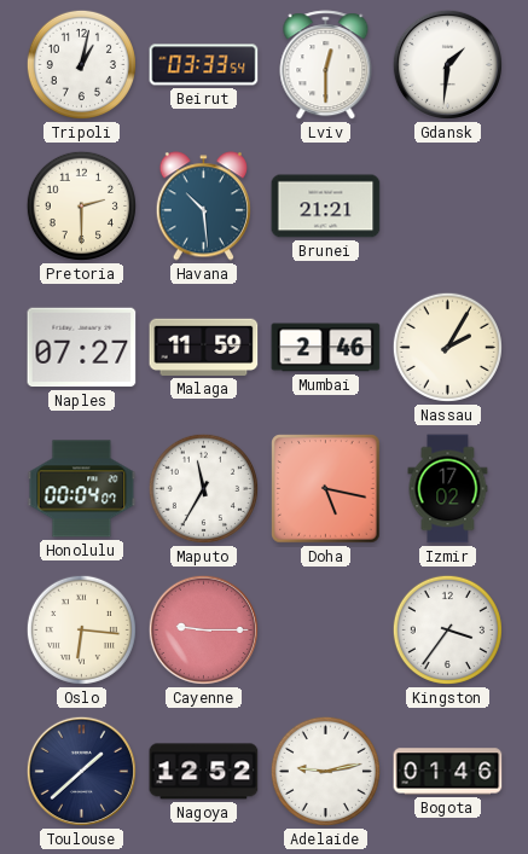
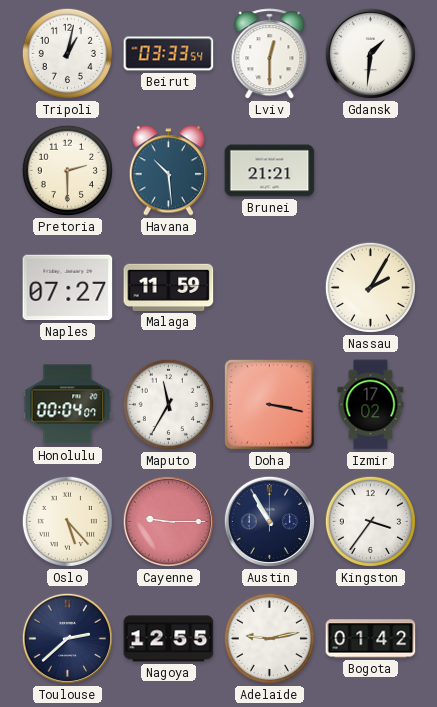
Mumbai: 2:46 -> none (326, 348)
Doha: 5:17 -> 3:17 (270, 405)
Oslo: 6:16 -> 5:23 (67, 521)
Austin: none -> 10:55 (269, 521)
Toulouse: 1:38 -> 2:38 (67, 638)
Nagoya: 12:52 -> 12:55 (169, 639)
Bogota: 01:46 -> 01:42 (371, 639)
